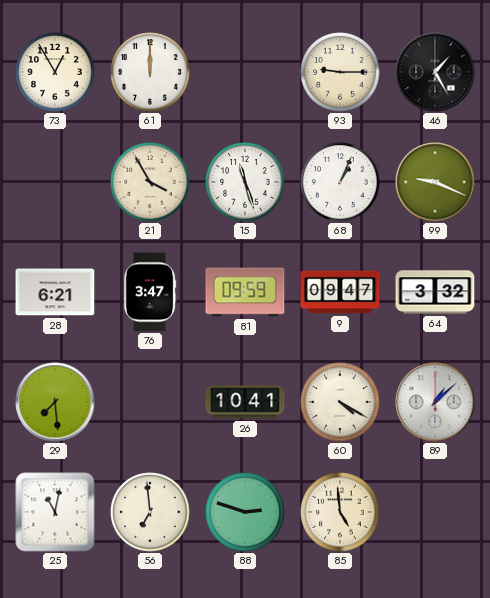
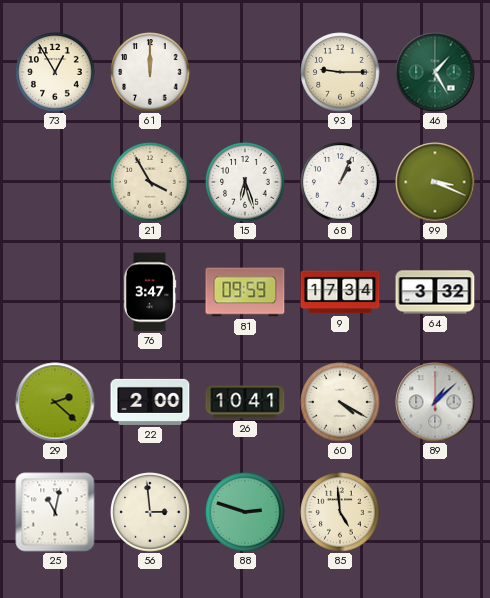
46 dial: black -> green (435, 72)
15: 11:27 -> 6:27 (245, 182)
99: 9:19 -> 3:19 (435, 182)
28: 6:21 -> none (55, 292)
9: 09:47 -> 17:34 (340, 292)
29: 7:29 -> 2:22 (55, 402)
22: none -> 2:00 (150, 402)
56: 6:59 -> 2:59 (150, 512)
